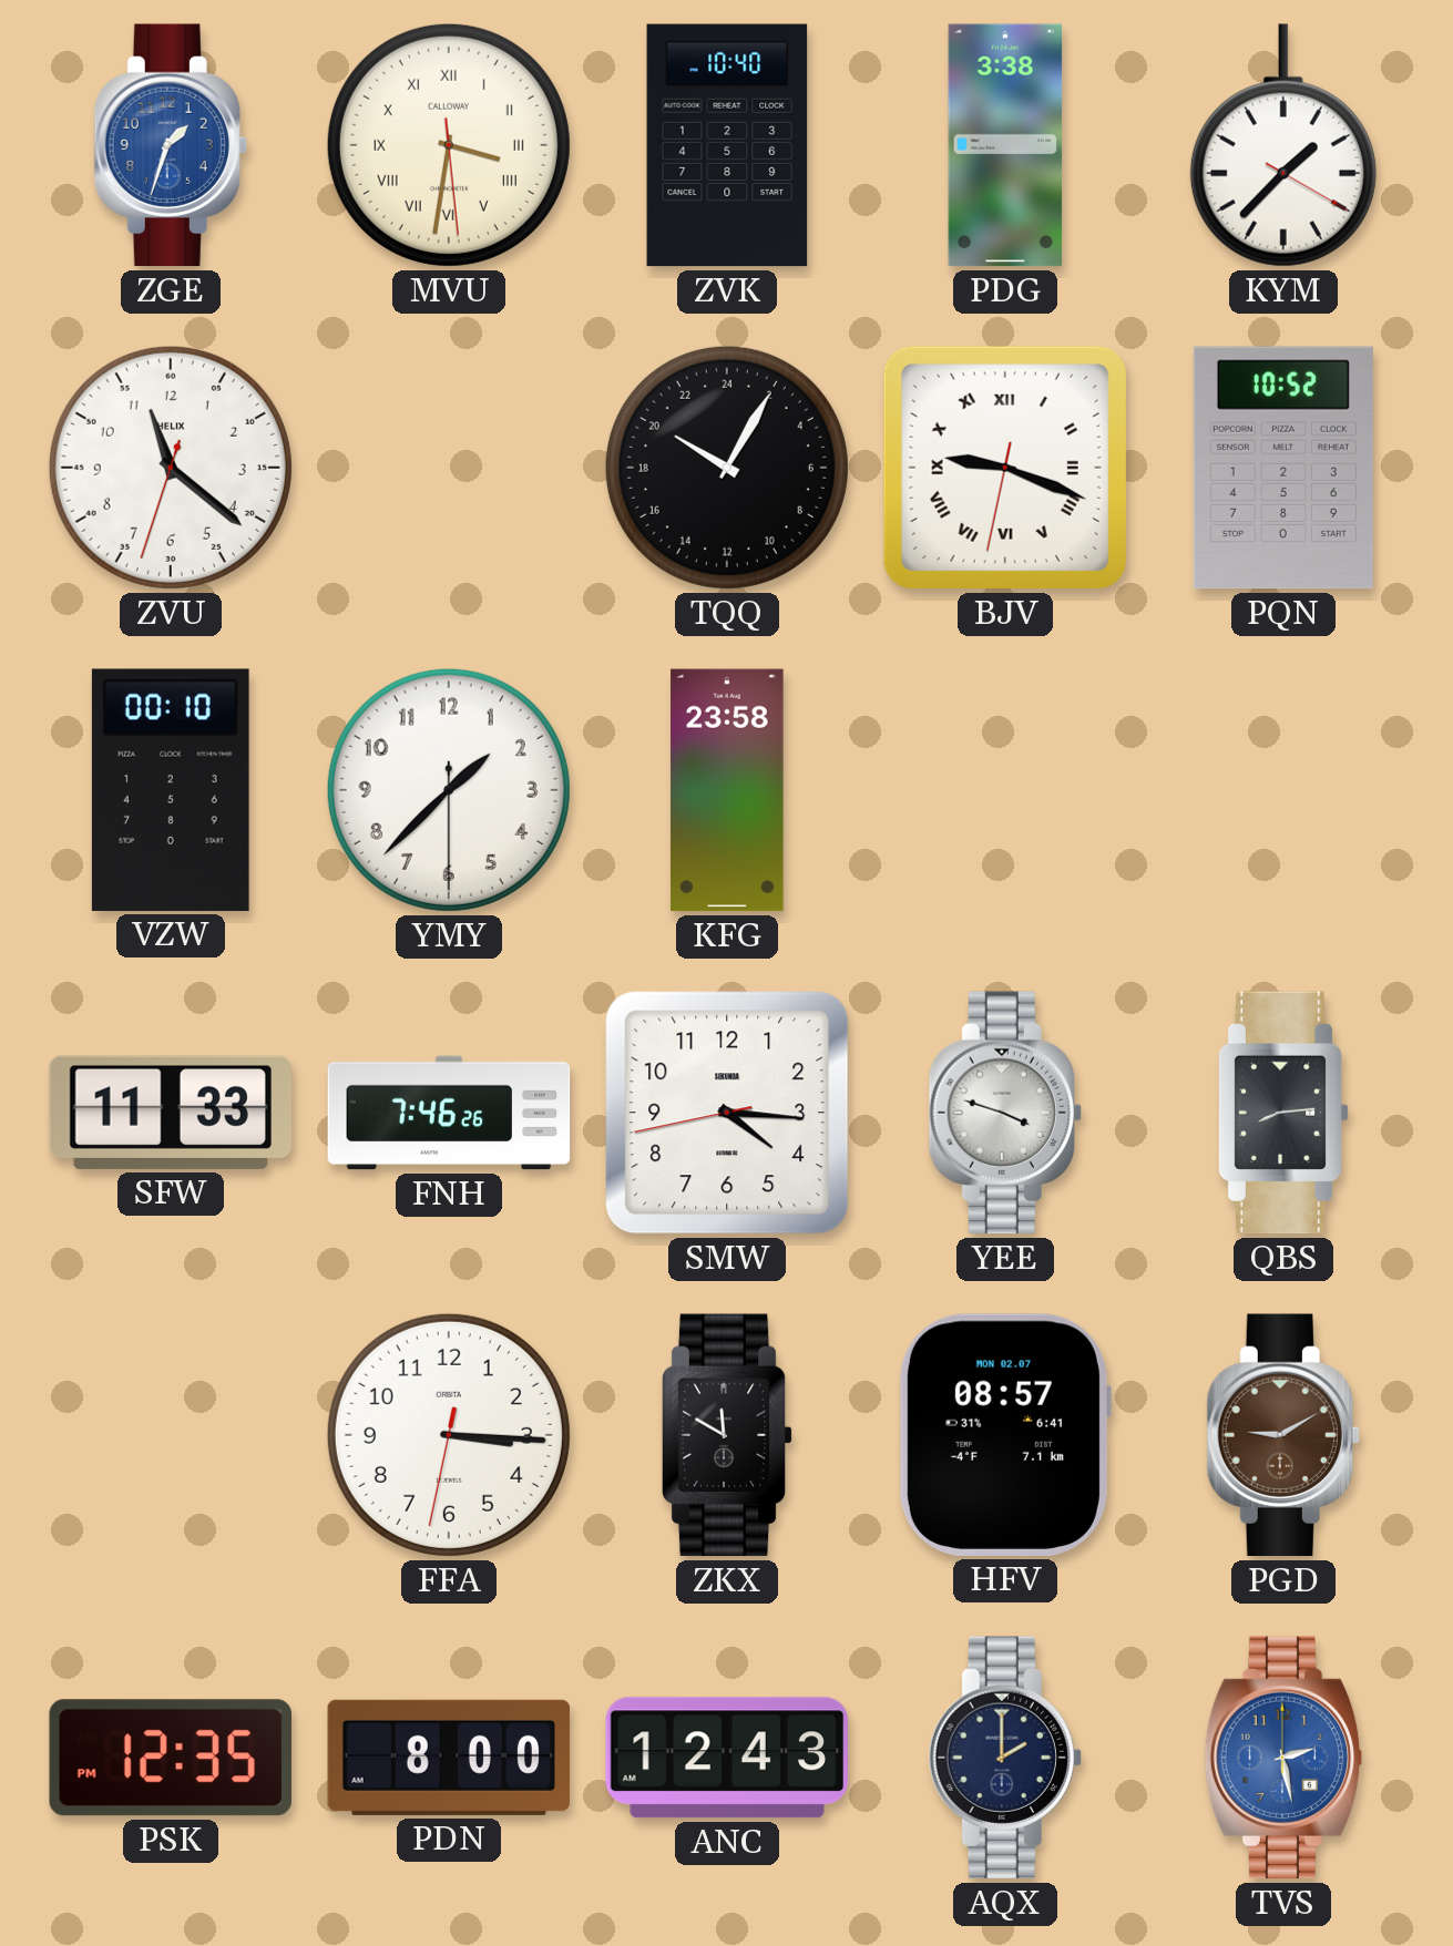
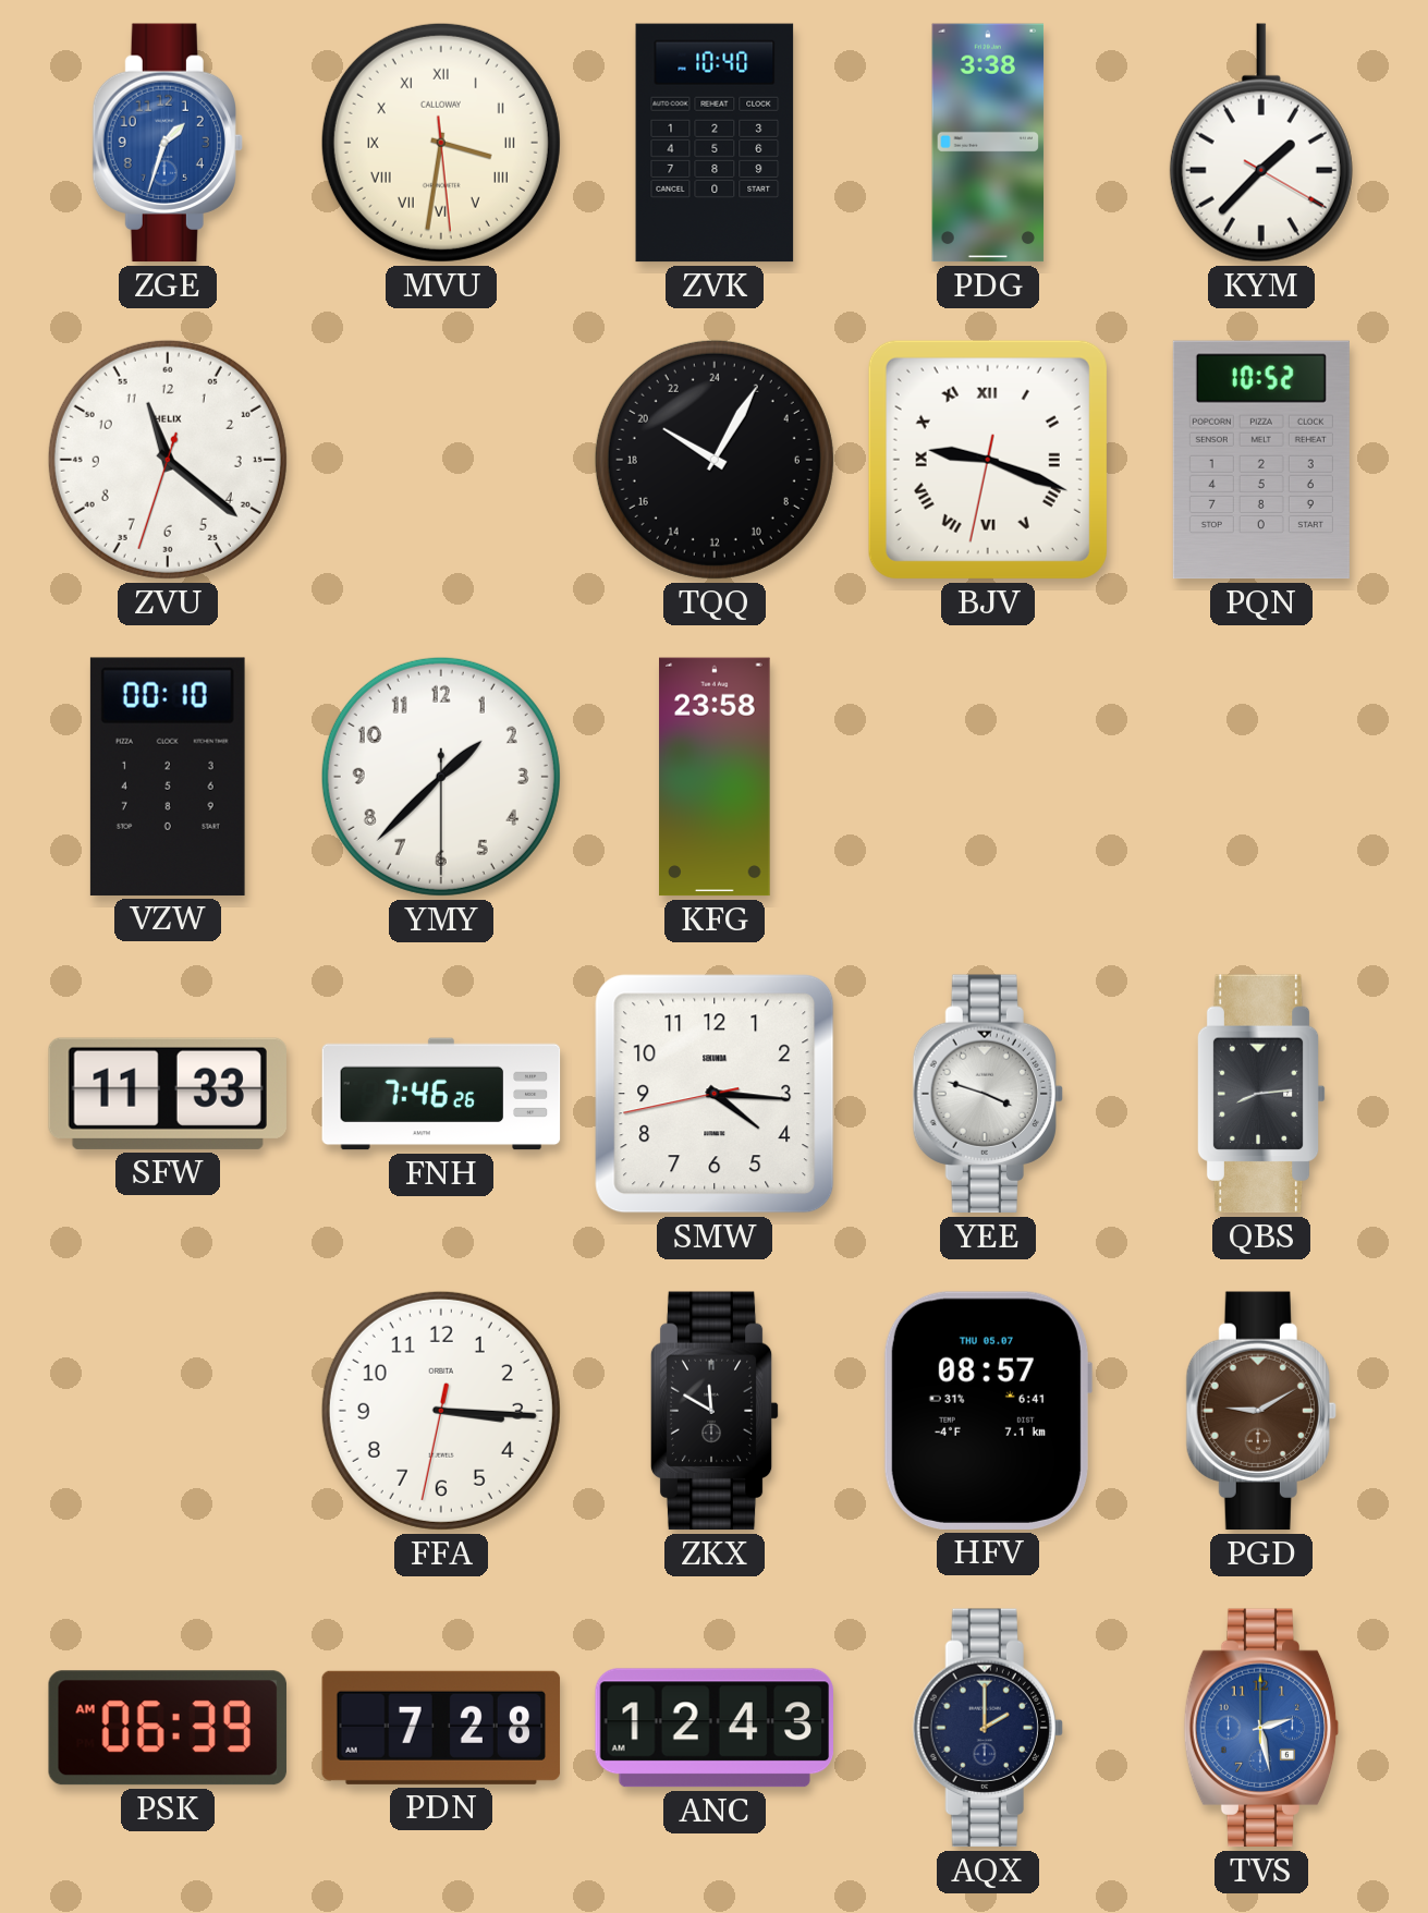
HFV date: MON 02.07 -> THU 05.07 (987, 1411)
PSK: 12:35 -> 06:39 (168, 1728)
PDN: 8:00 -> 7:28 (441, 1728)
